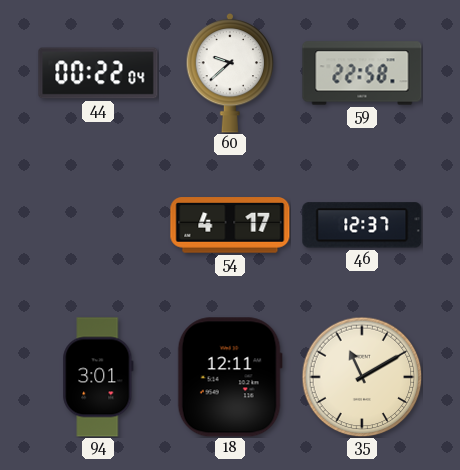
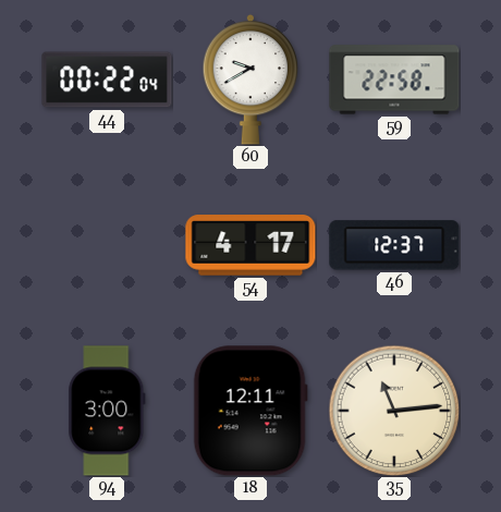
60: 9:38 -> 9:40 (250, 80)
94: 3:01 -> 3:00 (107, 411)
35: 11:10 -> 11:14 (394, 411)
